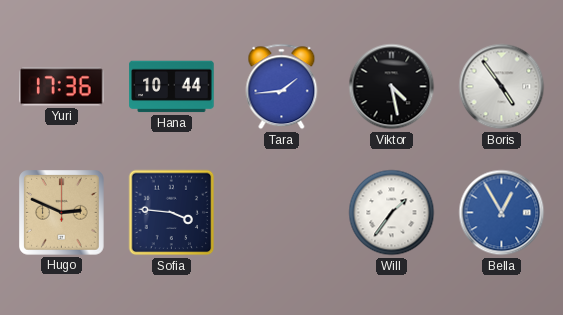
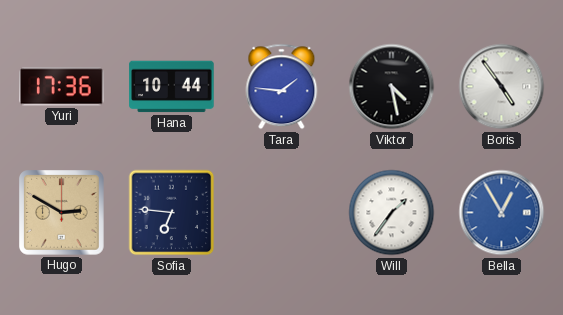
Tara: 1:44 -> 1:46 (282, 87)
Hugo: 2:49 -> 2:50 (62, 213)
Sofia: 3:46 -> 6:46 (172, 213)
